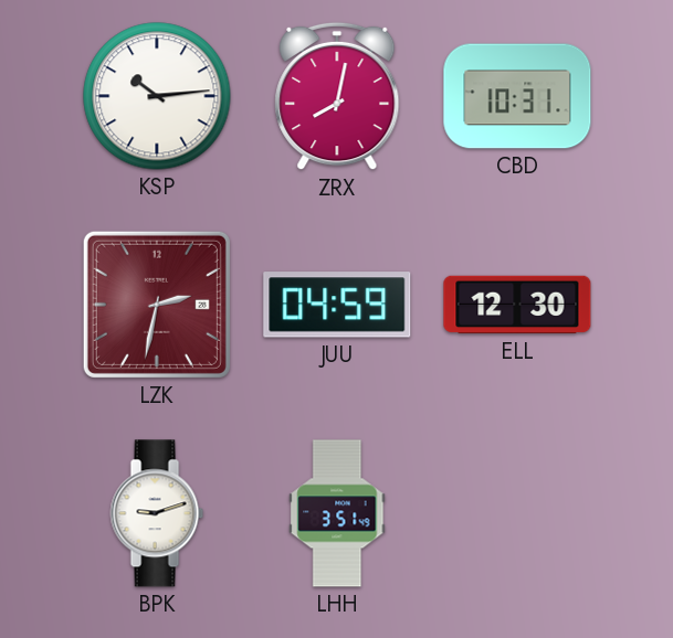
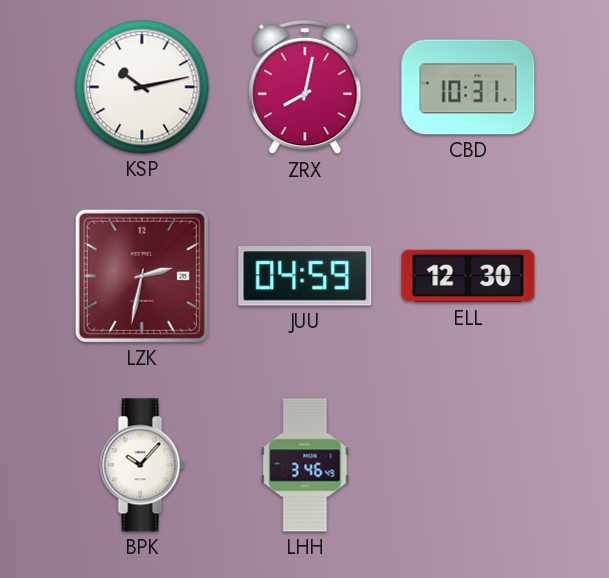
KSP: 10:14 -> 10:13 (142, 87)
BPK: 9:12 -> 10:07 (142, 465)
LHH: 3:51 -> 3:46 (305, 465)
